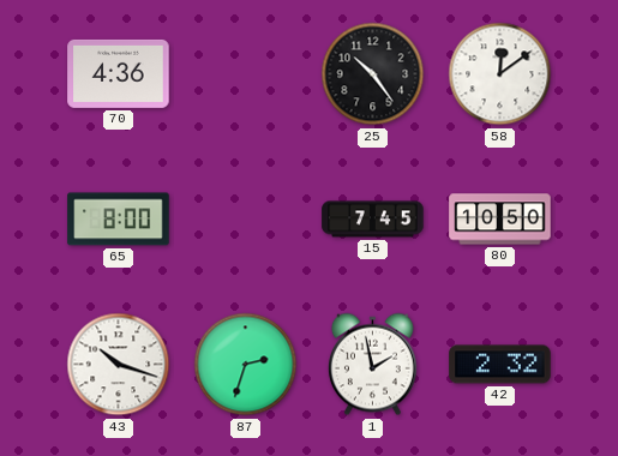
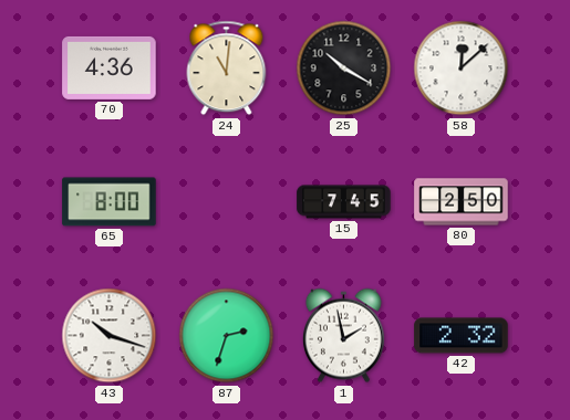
24: none -> 11:01 (227, 69)
25: 10:24 -> 10:20 (344, 69)
58: 12:09 -> 12:08 (462, 69)
80: 10:50 -> 2:50 (462, 202)
